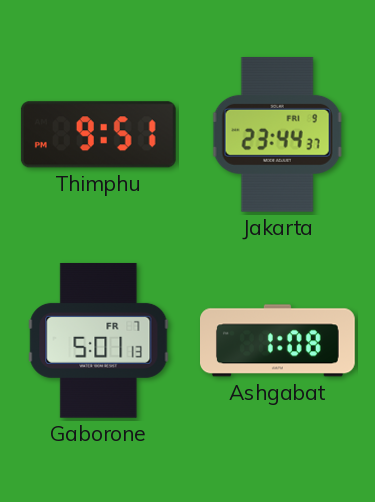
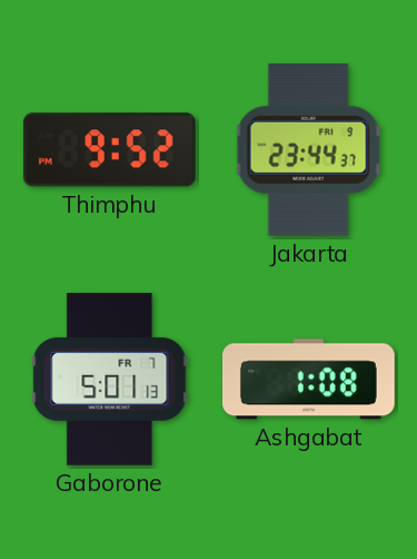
Thimphu: 9:51 -> 9:52 (109, 150)
